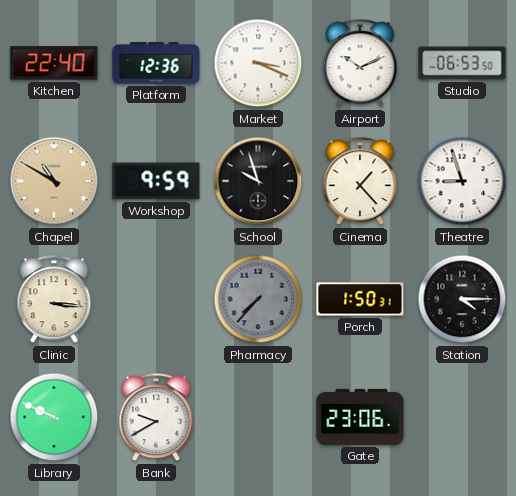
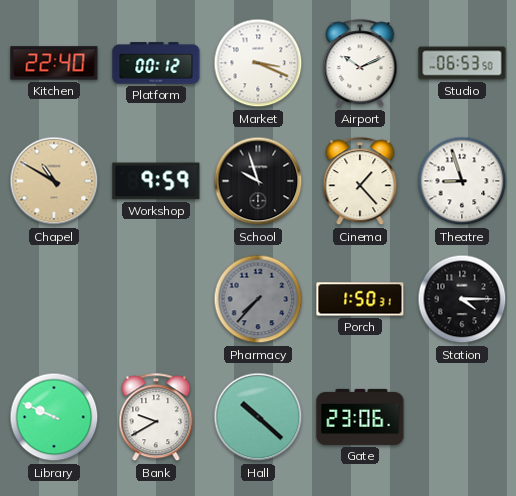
Platform: 12:36 -> 00:12 (156, 63)
Clinic: 3:16 -> none (54, 300)
Hall: none -> 10:22 (258, 417)
